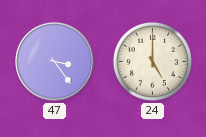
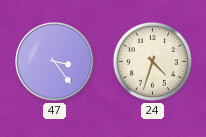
24: 5:00 -> 4:33 (152, 61)
